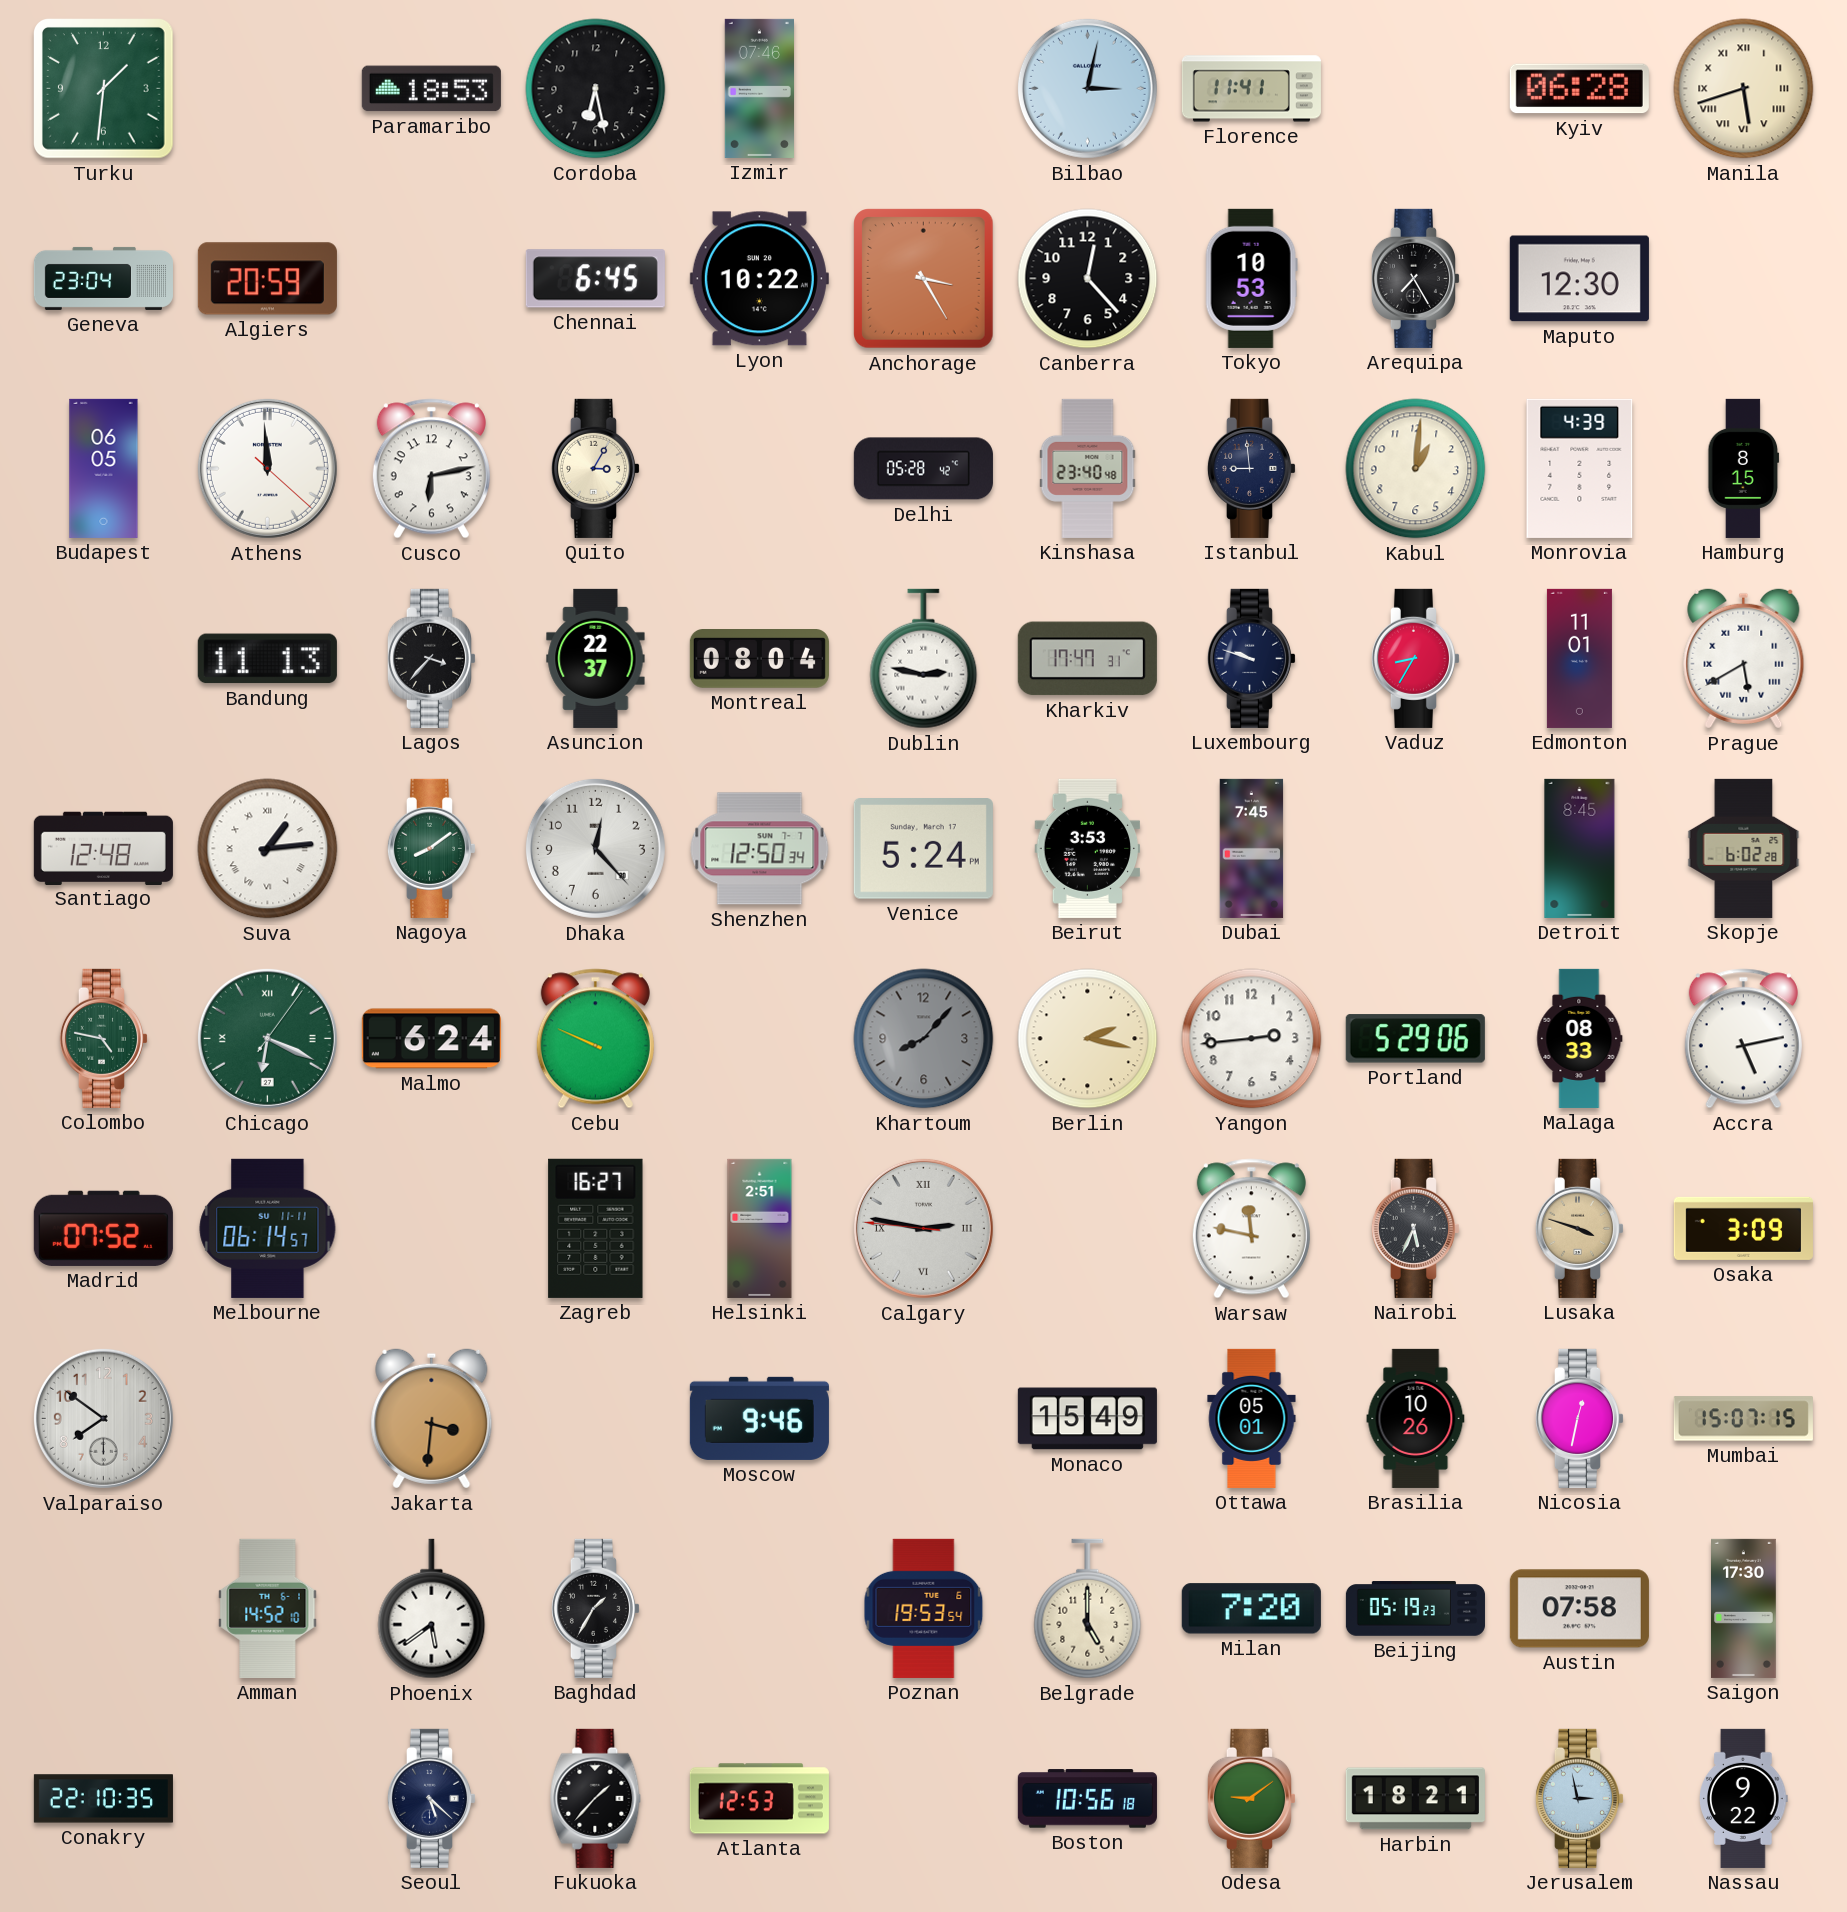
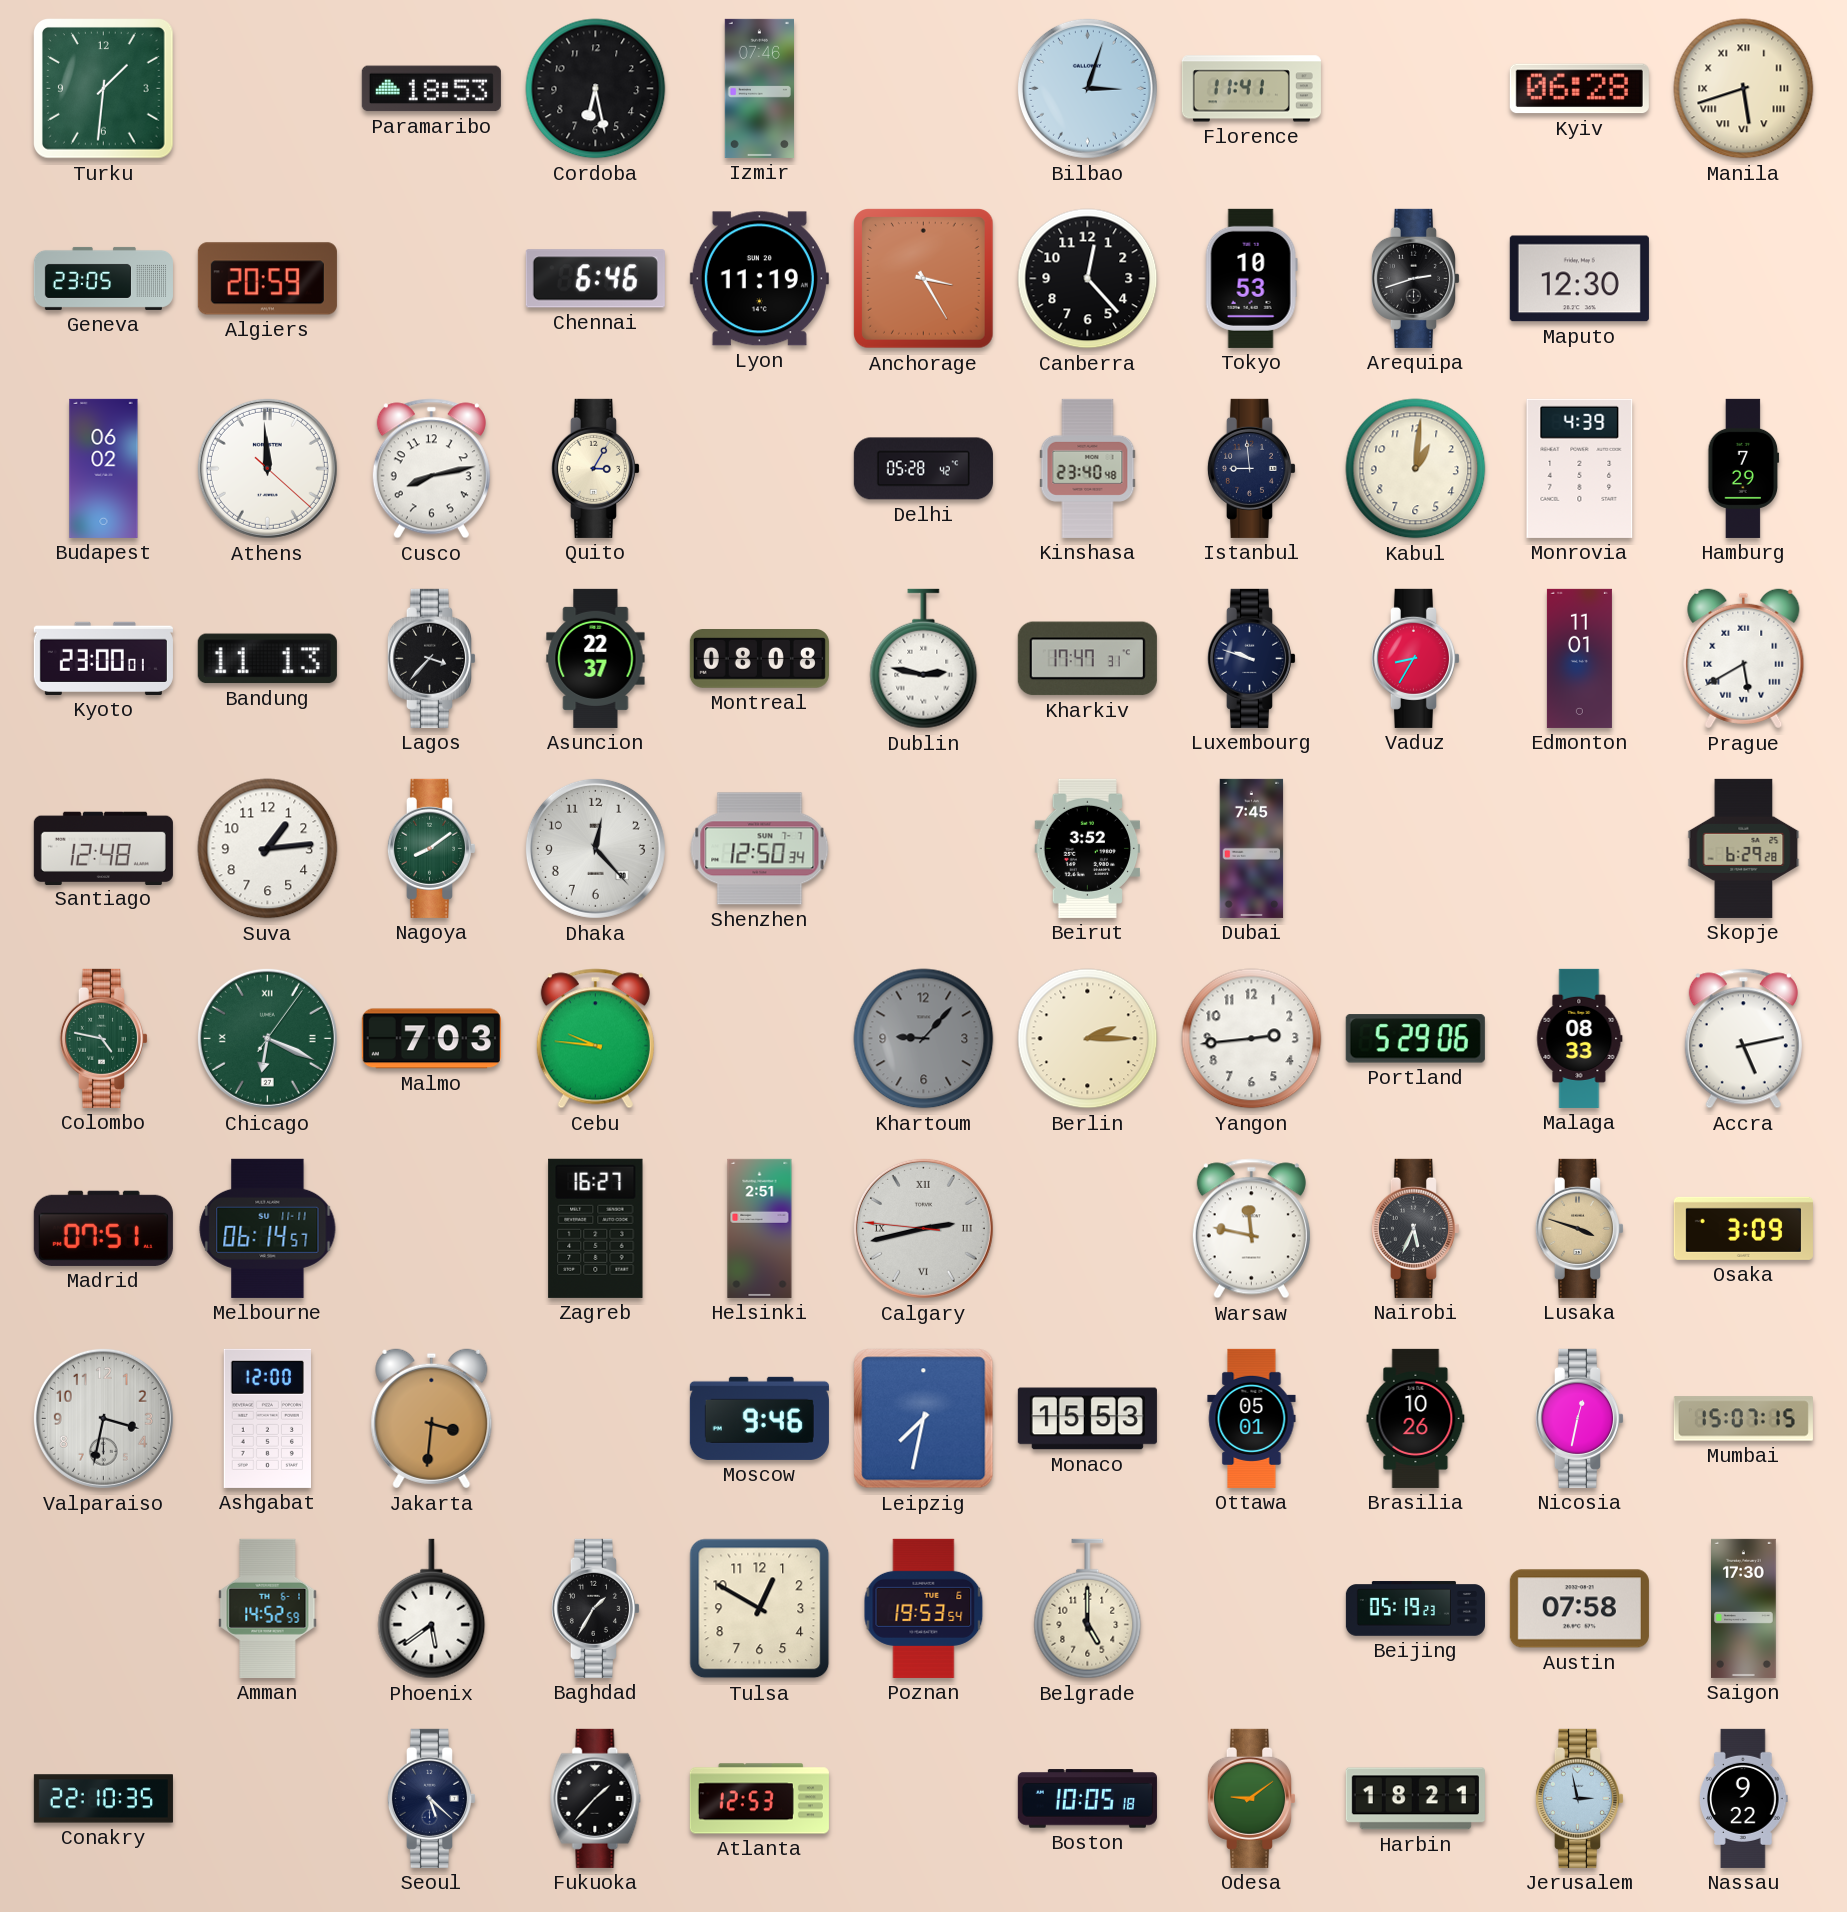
Bilbao: 3:02 -> 3:03 (1087, 88)
Geneva: 23:04 -> 23:05 (103, 278)
Chennai: 6:45 -> 6:46 (595, 279)
Lyon: 10:22 -> 11:19 (759, 279)
Arequipa: 7:25 -> 2:42 (1415, 278)
Budapest: 06:05 -> 06:02 (104, 468)
Cusco: 6:13 -> 8:13 (431, 469)
Hamburg: 8:15 -> 7:29 (1744, 468)
Kyoto: none -> 23:00 (103, 658)
Montreal: 08:04 -> 08:08 (759, 659)
Suva numerals: Roman -> Arabic (268, 849)
Venice: 5:24 -> none (923, 849)
Beirut: 3:53 -> 3:52 (1088, 848)
Detroit: 8:45 -> none (1580, 848)
Skopje: 6:02 -> 6:29 (1744, 848)
Malmo: 6:24 -> 7:03 (431, 1039)
Cebu: 9:49 -> 9:46 (595, 1039)
Khartoum: 8:07 -> 9:07 (924, 1039)
Berlin: 2:17 -> 2:15 (1088, 1039)
Madrid: 07:52 -> 07:51 (103, 1228)
Calgary: 2:46 -> 2:42 (923, 1228)
Valparaiso: 7:51 -> 3:32 (103, 1418)
Ashgabat: none -> 12:00 (267, 1418)
Leipzig: none -> 7:32 (924, 1419)
Monaco: 15:49 -> 15:53 (1087, 1419)
Amman: 14:52:10 -> 14:52:59 (268, 1608)
Tulsa: none -> 12:50 (760, 1609)
Milan: 7:20 -> none (1251, 1609)
Boston: 10:56 -> 10:05 (1087, 1799)
